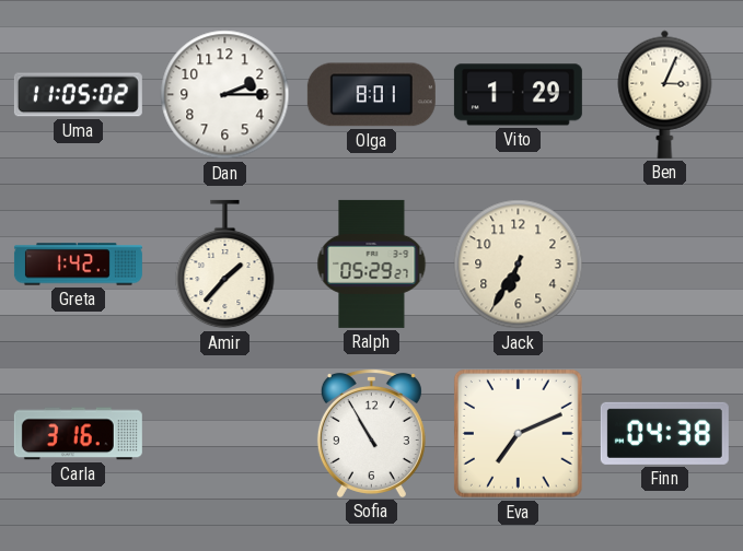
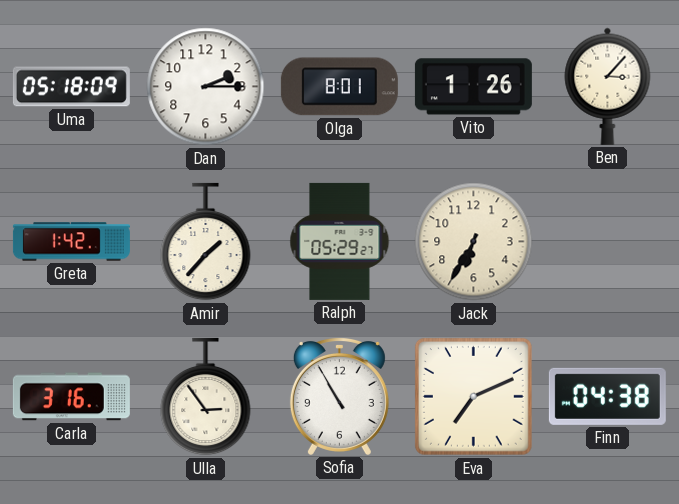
Uma: 11:05 -> 05:18 (71, 87)
Vito: 1:29 -> 1:26 (473, 87)
Ben: 3:04 -> 3:07 (608, 86)
Ulla: none -> 2:54 (206, 397)
